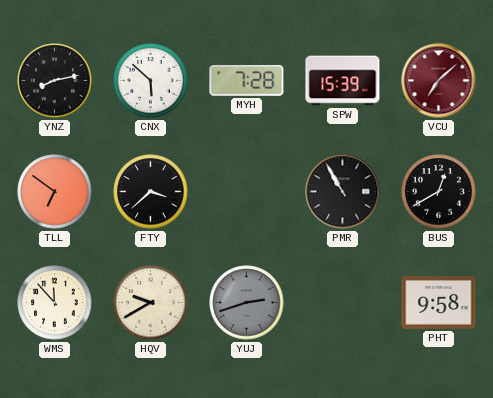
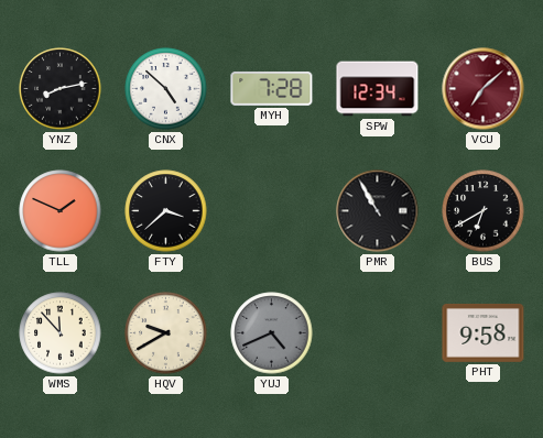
CNX: 5:52 -> 4:52 (166, 89)
SPW: 15:39 -> 12:34 (378, 89)
TLL: 6:51 -> 1:49 (61, 211)
BUS: 12:40 -> 6:40 (484, 211)
YUJ: 2:42 -> 4:41 (272, 333)
